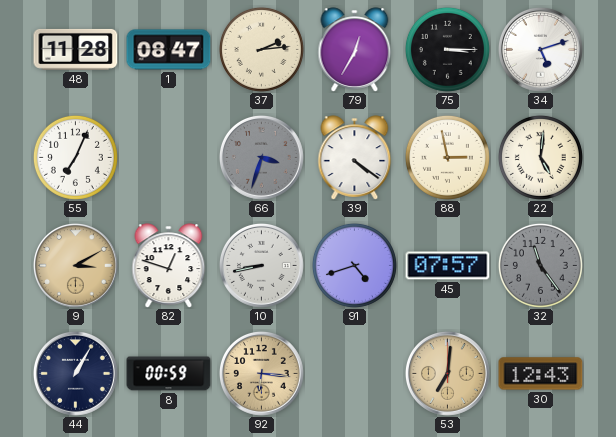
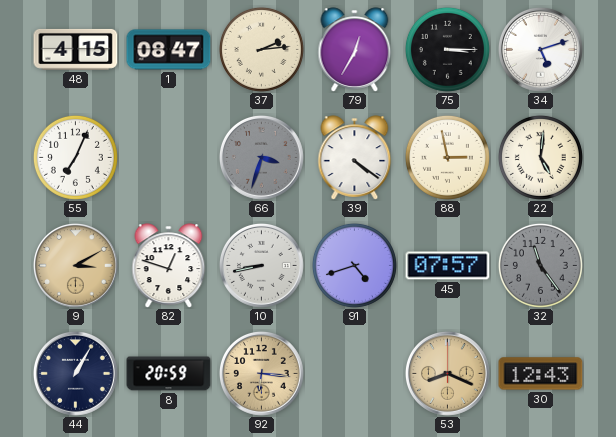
48: 11:28 -> 4:15 (76, 49)
8: 00:59 -> 20:59 (169, 374)
53: 7:01 -> 8:19 (448, 374)
